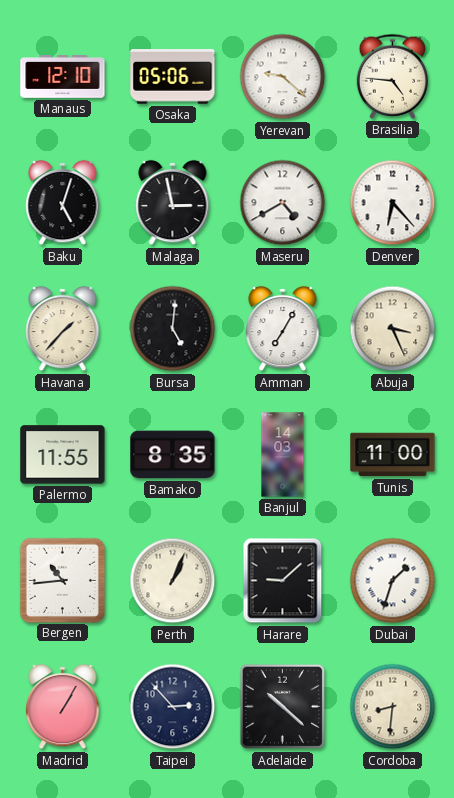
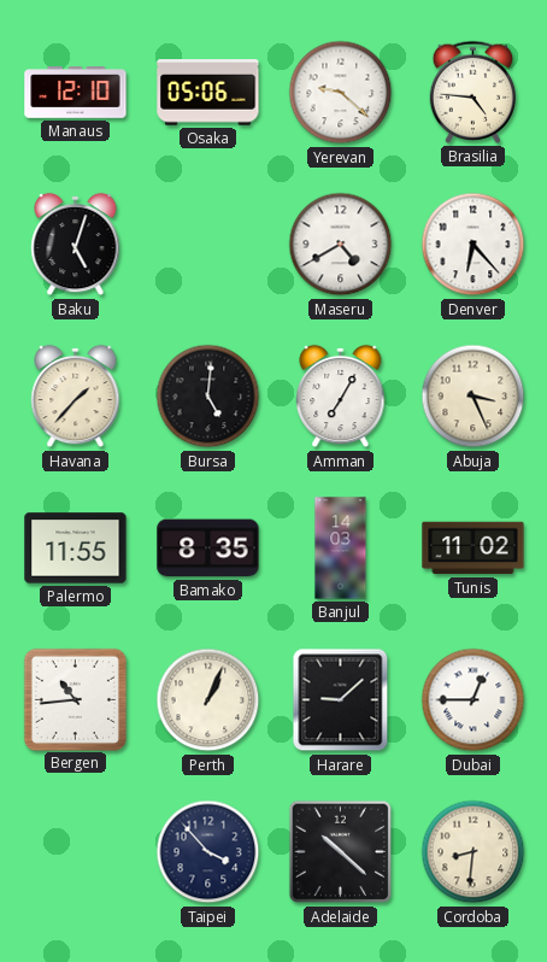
Malaga: 2:58 -> none (173, 203)
Tunis: 11:00 -> 11:02 (474, 549)
Dubai: 1:33 -> 12:45 (474, 700)
Madrid: 1:05 -> none (63, 707)
Taipei: 2:53 -> 3:53 (208, 852)
